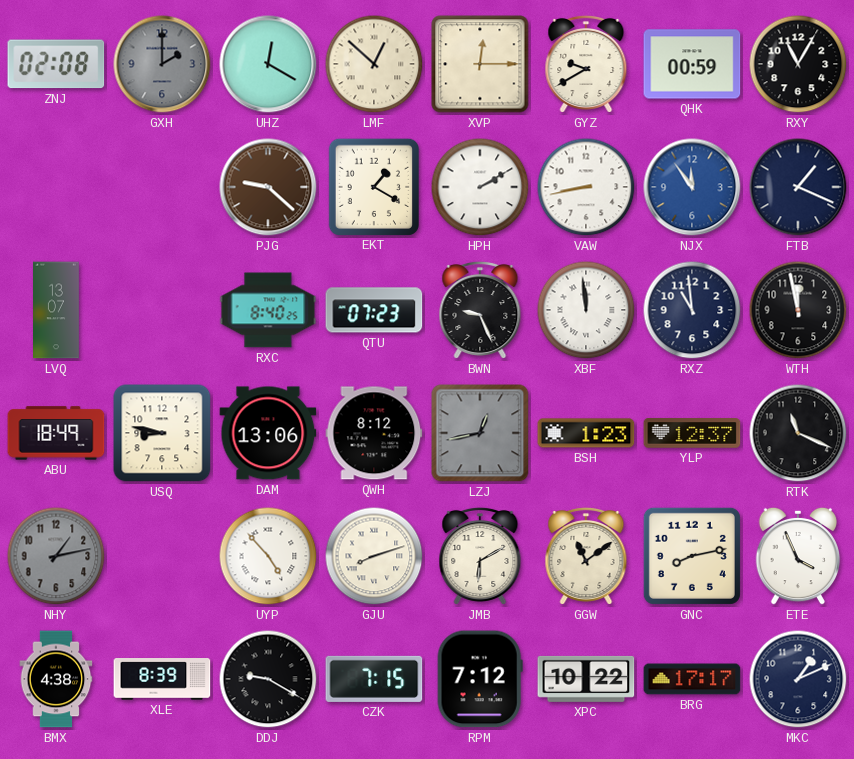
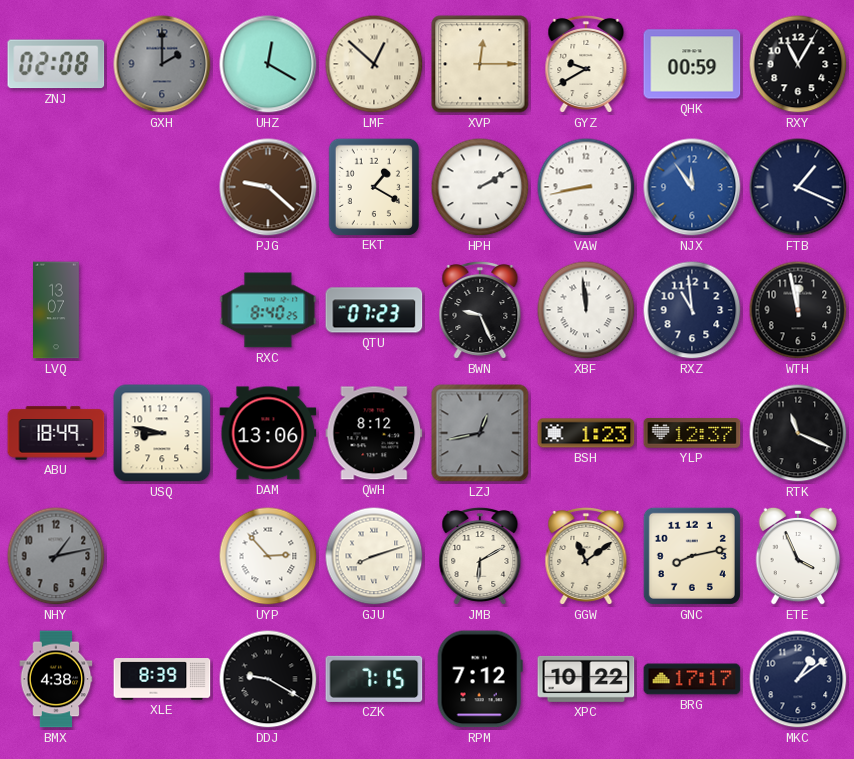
UYP: 4:53 -> 2:53 (268, 556)
MKC: 1:11 -> 1:09 (798, 679)
